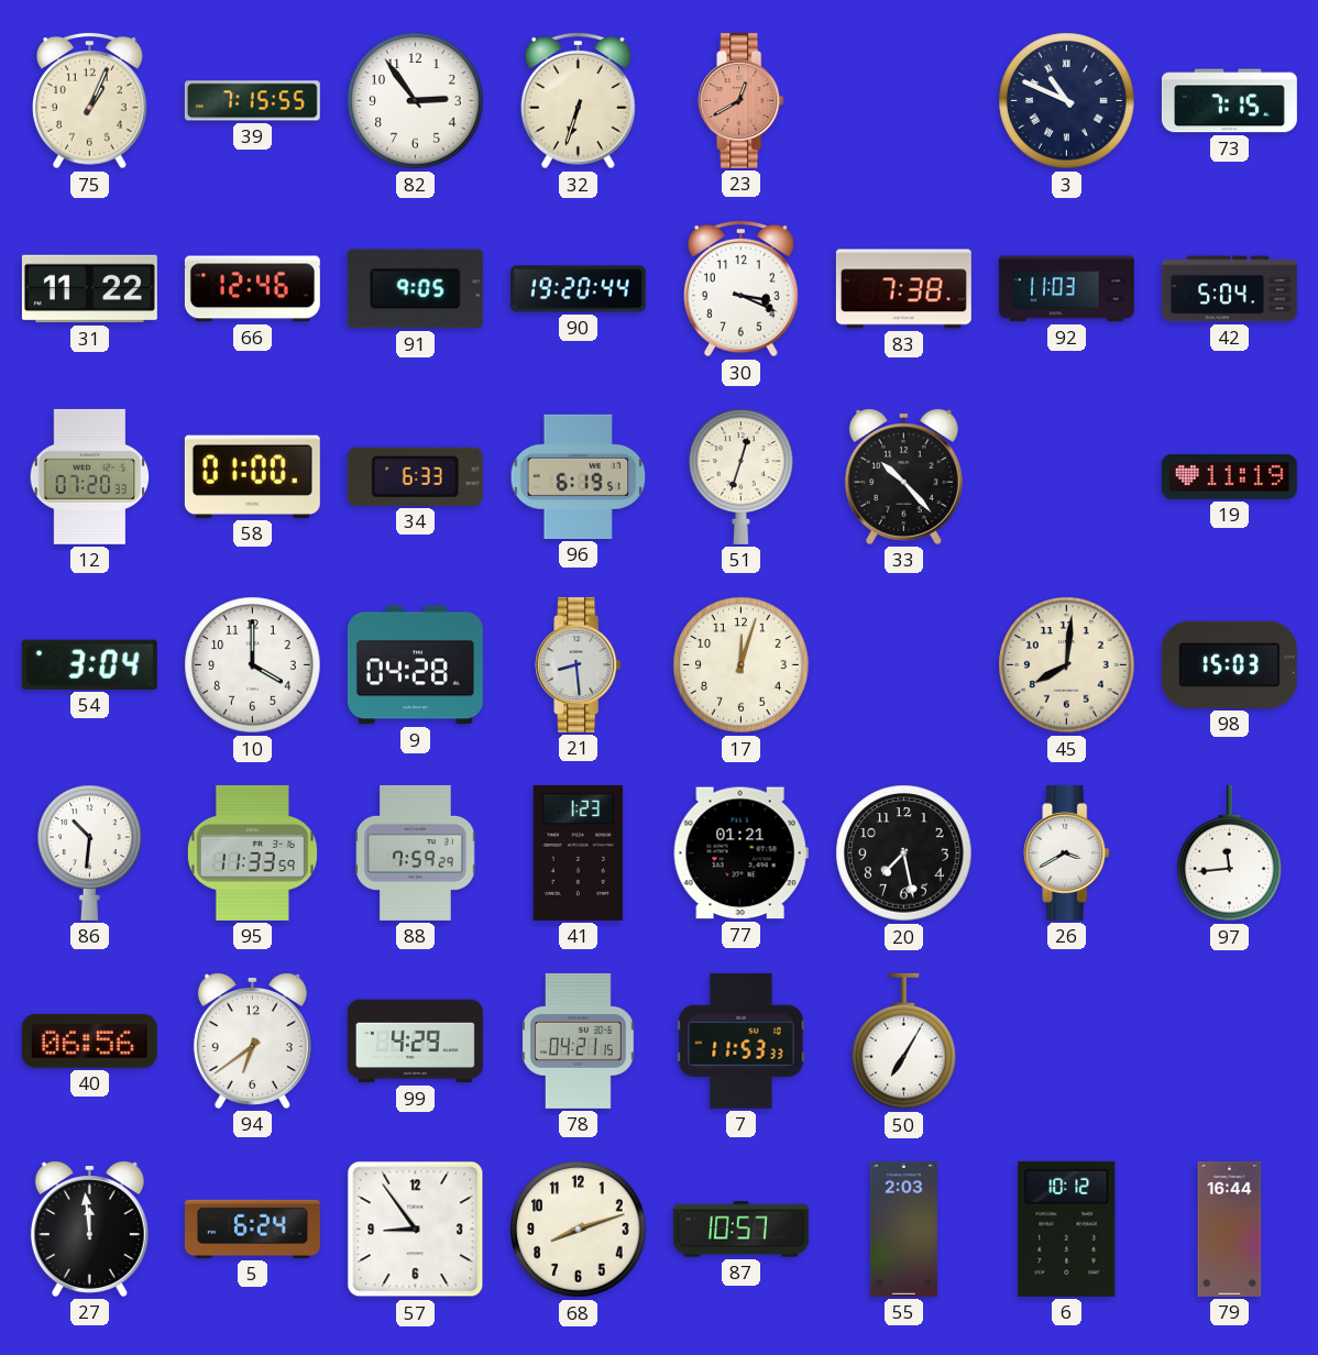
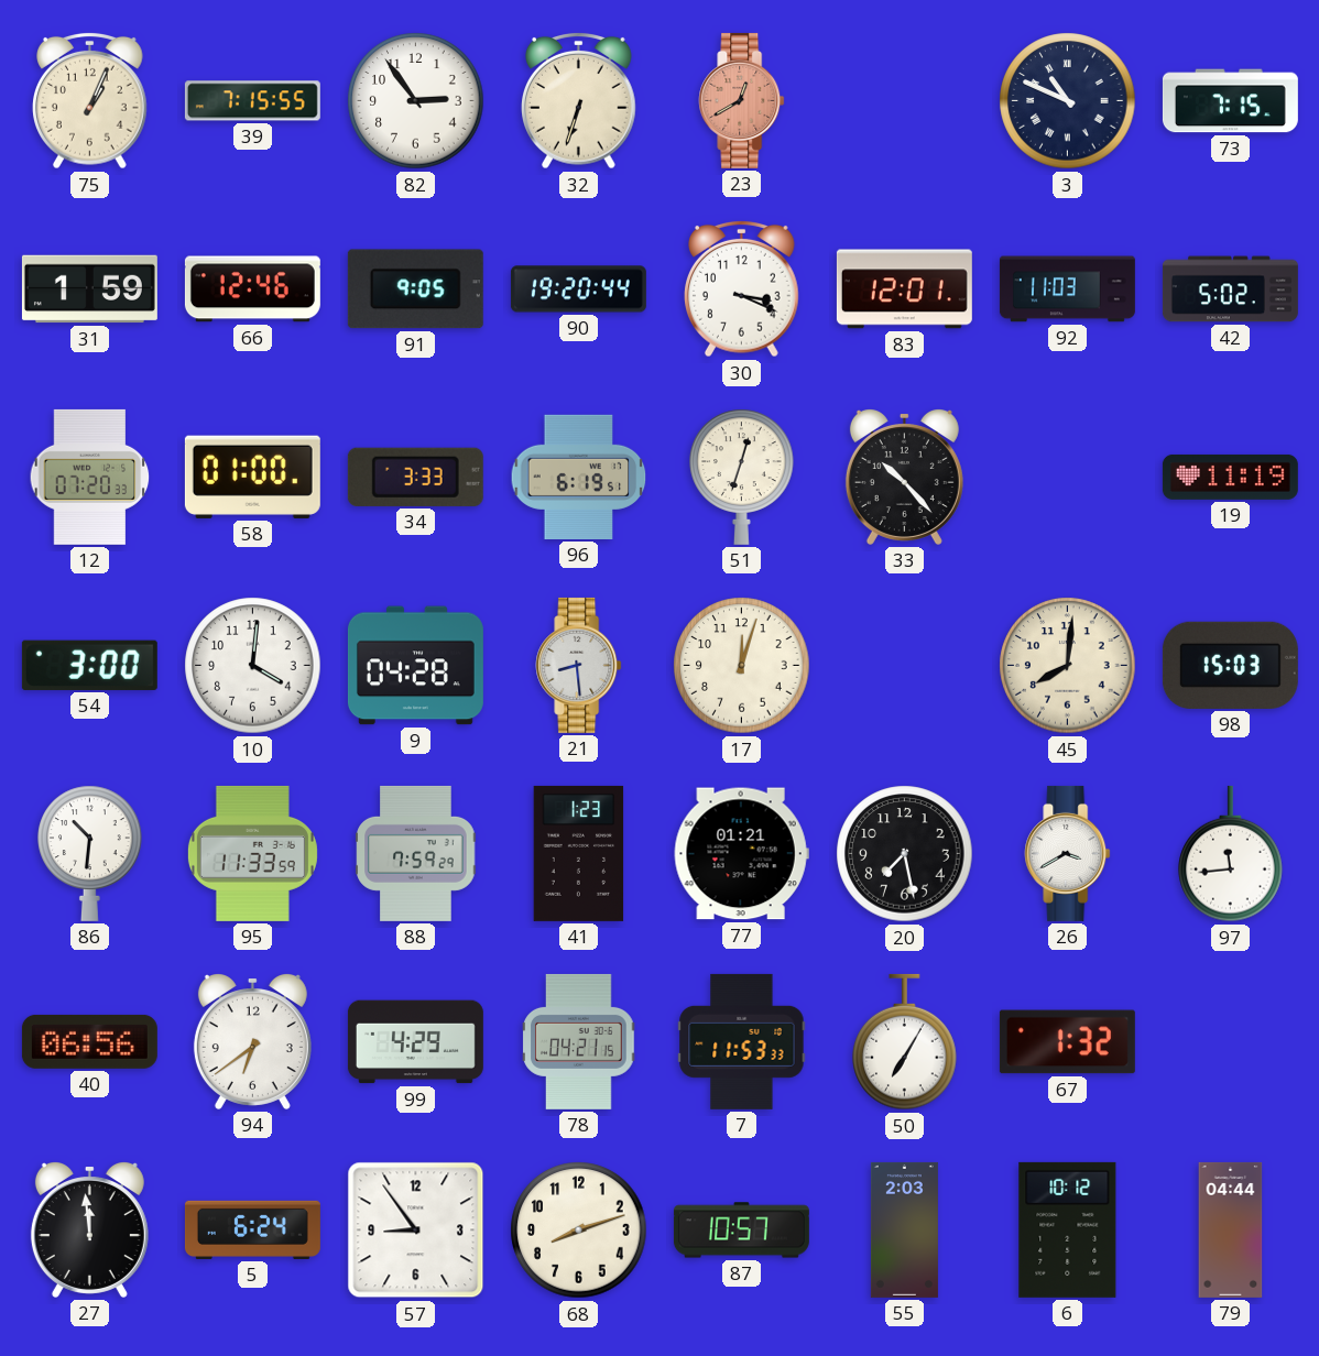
31: 11:22 -> 1:59 (89, 289)
83: 7:38 -> 12:01 (904, 289)
42: 5:04 -> 5:02 (1230, 289)
34: 6:33 -> 3:33 (415, 477)
54: 3:04 -> 3:00 (89, 665)
10: 4:00 -> 4:01 (253, 666)
67: none -> 1:32 (1067, 1042)
79: 16:44 -> 04:44 (1231, 1229)
